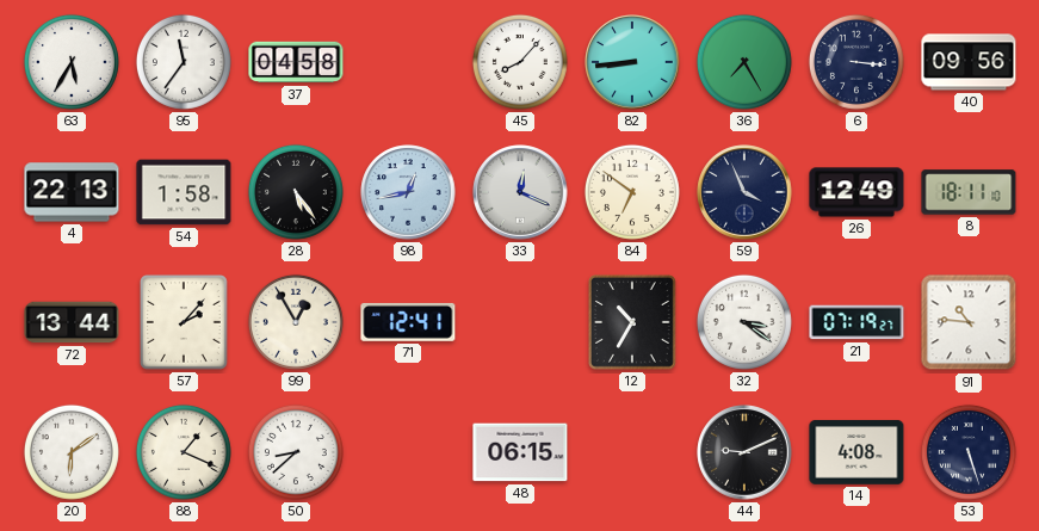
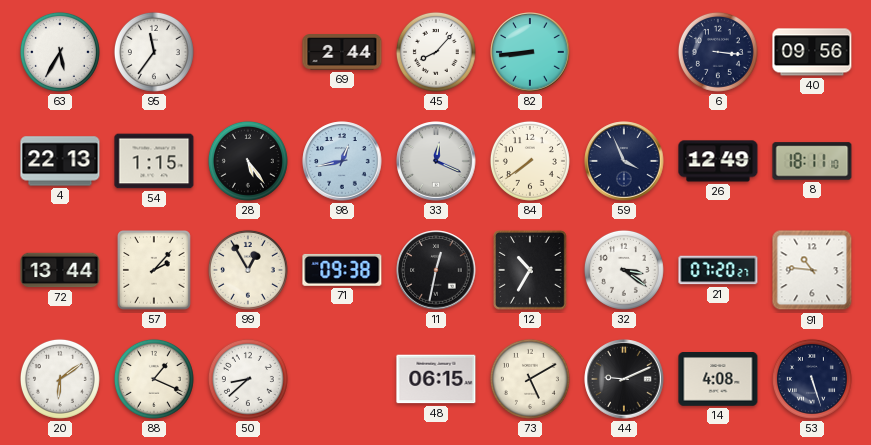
37: 04:58 -> none (296, 62)
69: none -> 2:44 (342, 52)
36: 7:25 -> none (744, 62)
54: 1:58 -> 1:15 (154, 161)
84: 6:51 -> 7:39 (530, 161)
71: 12:41 -> 09:38 (342, 270)
11: none -> 12:32 (436, 270)
21: 07:19 -> 07:20 (718, 270)
73: none -> 5:10 (530, 379)
